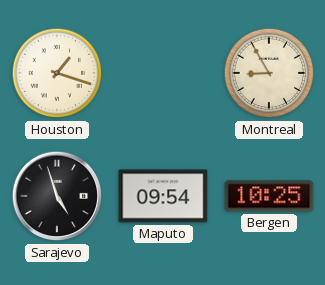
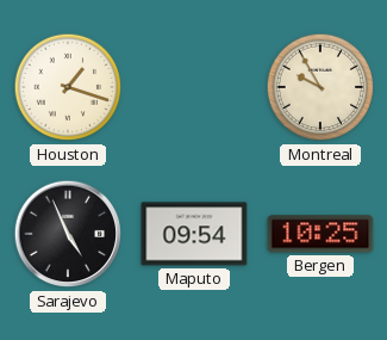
Montreal: 8:55 -> 9:55 (320, 87)
Sarajevo: 4:57 -> 4:56 (68, 234)
